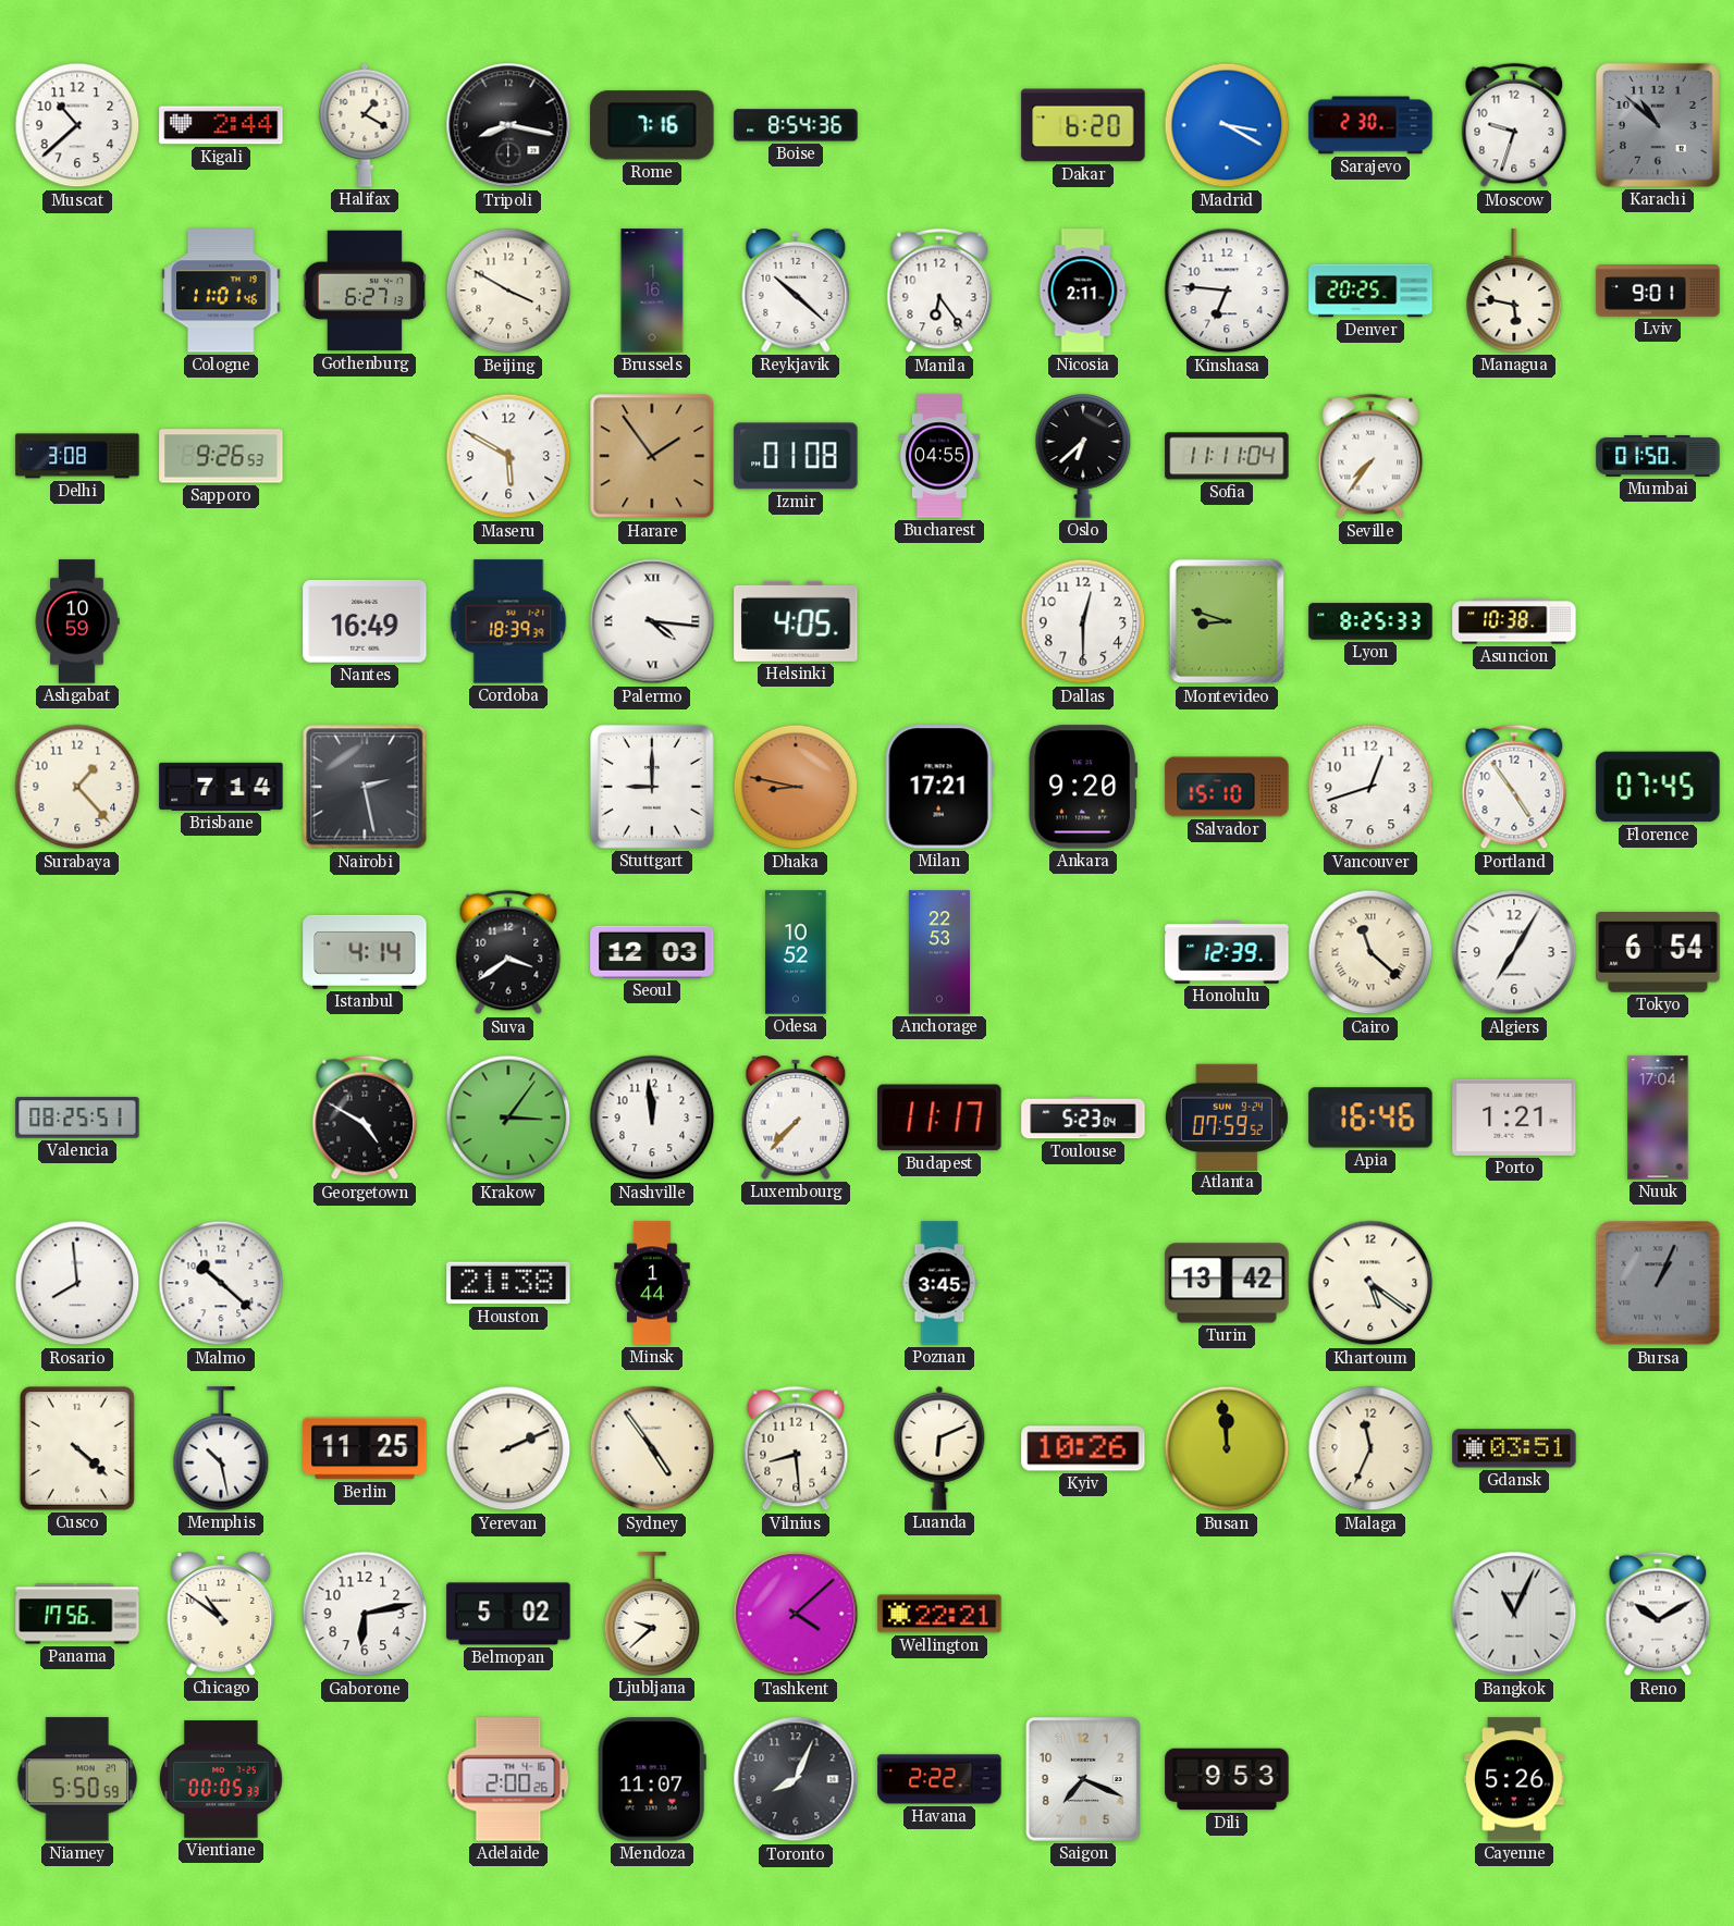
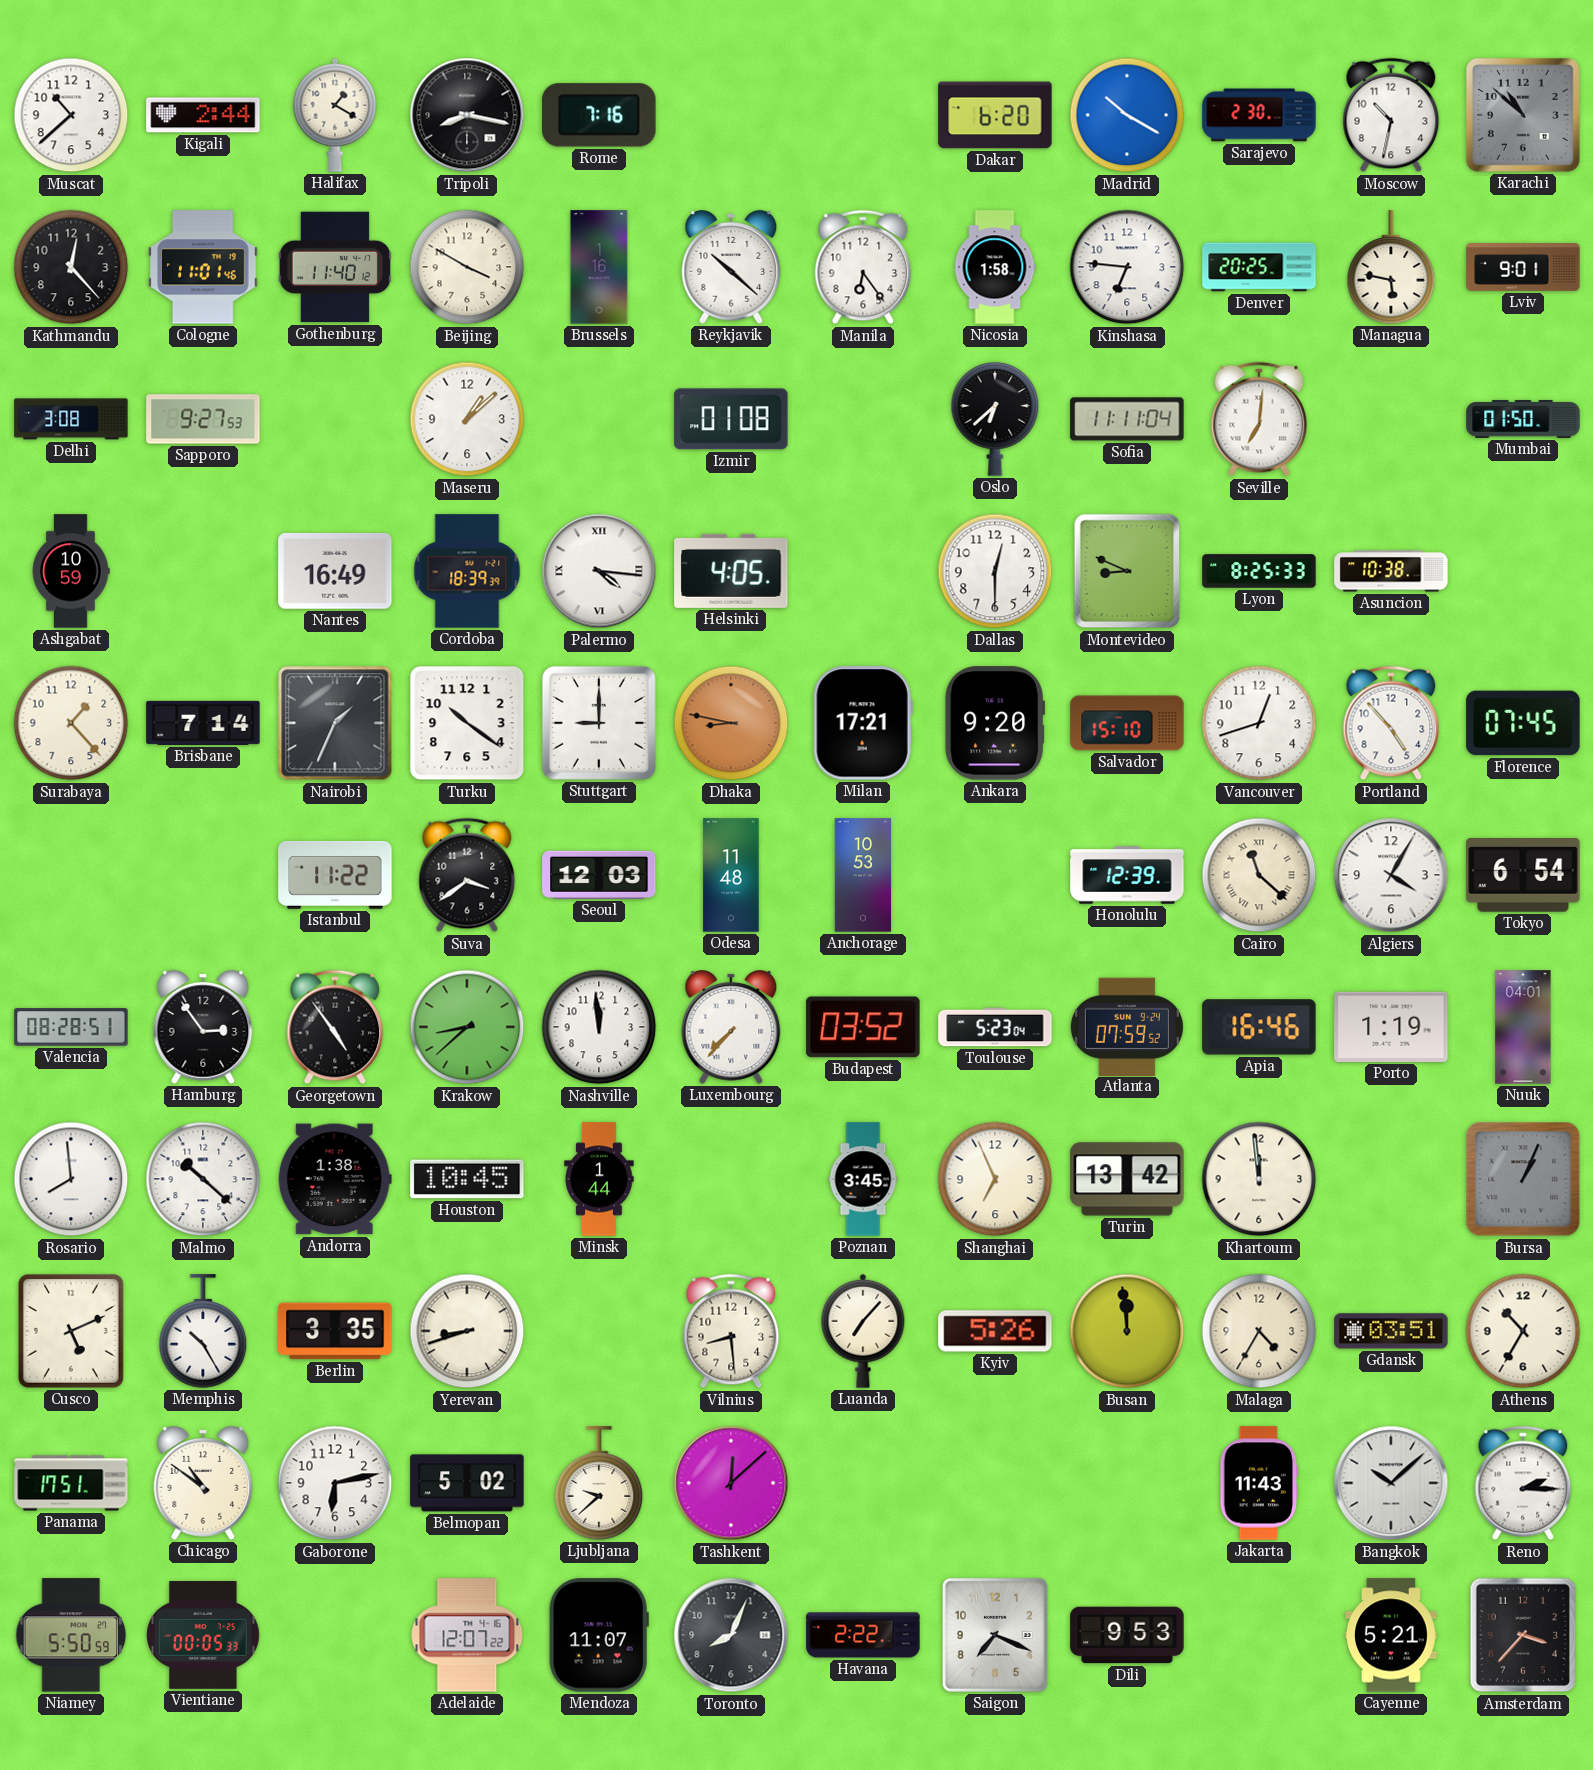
Boise: 8:54 -> none (796, 125)
Madrid: 3:20 -> 10:20 (1127, 115)
Moscow: 9:33 -> 10:32 (1391, 115)
Kathmandu: none -> 12:23 (71, 267)
Gothenburg: 6:27 -> 11:40 (335, 267)
Nicosia: 2:11 -> 1:58 (995, 267)
Sapporo: 9:26 -> 9:27 (203, 419)
Maseru: 5:50 -> 1:08 (467, 419)
Harare: 1:54 -> none (652, 456)
Bucharest: 04:55 -> none (939, 456)
Seville: 7:36 -> 7:01 (1259, 419)
Montevideo: 8:48 -> 8:49 (1127, 571)
Nairobi: 2:28 -> 1:34 (335, 723)
Turku: none -> 10:21 (467, 723)
Portland: 4:54 -> 4:53 (1391, 723)
Istanbul: 4:14 -> 11:22 (335, 875)
Odesa: 10:52 -> 11:48 (731, 875)
Anchorage: 22:53 -> 10:53 (862, 875)
Algiers: 7:05 -> 4:05 (1391, 875)
Valencia: 08:25 -> 08:28 (71, 1027)
Hamburg: none -> 2:54 (203, 1028)
Georgetown: 4:50 -> 4:54 (335, 1027)
Krakow: 3:06 -> 8:38 (467, 1027)
Budapest: 11:17 -> 03:52 (863, 1027)
Porto: 1:21 -> 1:19 (1391, 1027)
Nuuk: 17:04 -> 04:01 (1523, 1027)
Andorra: none -> 1:38 (335, 1179)
Houston: 21:38 -> 10:45 (467, 1179)
Shanghai: none -> 6:56 (995, 1179)
Khartoum: 5:21 -> 11:59 (1259, 1179)
Cusco: 4:22 -> 5:11 (72, 1332)
Memphis: 10:28 -> 10:25 (203, 1331)
Berlin: 11:25 -> 3:35 (335, 1331)
Yerevan: 2:11 -> 8:42 (467, 1331)
Sydney: 4:54 -> none (652, 1448)
Luanda: 6:11 -> 7:07 (863, 1331)
Kyiv: 10:26 -> 5:26 (995, 1331)
Malaga: 11:34 -> 4:35 (1259, 1331)
Athens: none -> 10:35 (1523, 1331)
Panama: 17:56 -> 17:51 (71, 1483)
Tashkent: 4:08 -> 12:08 (731, 1483)
Wellington: 22:21 -> none (939, 1614)
Jakarta: none -> 11:43 (1259, 1483)
Bangkok: 11:04 -> 10:08 (1391, 1483)
Reno: 10:10 -> 2:15 (1523, 1483)
Adelaide: 2:00 -> 12:07 (467, 1635)
Cayenne: 5:26 -> 5:21 (1391, 1635)
Amsterdam: none -> 3:37 (1523, 1635)
